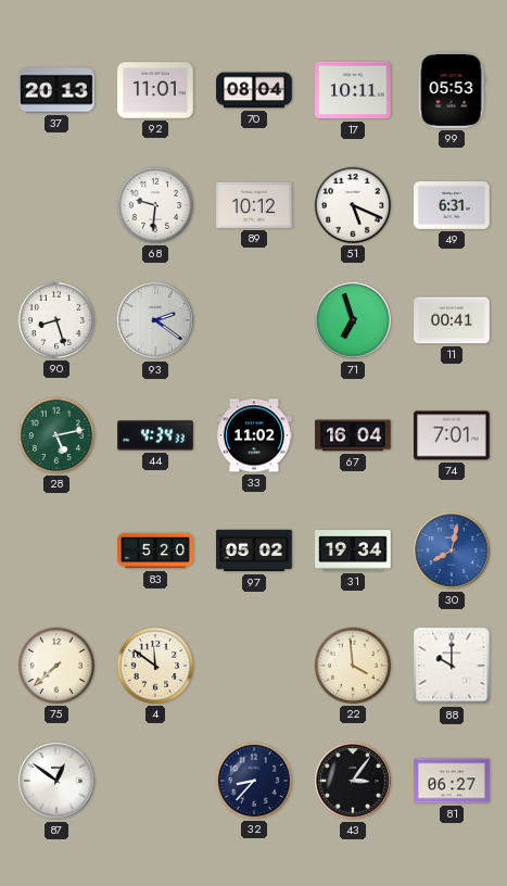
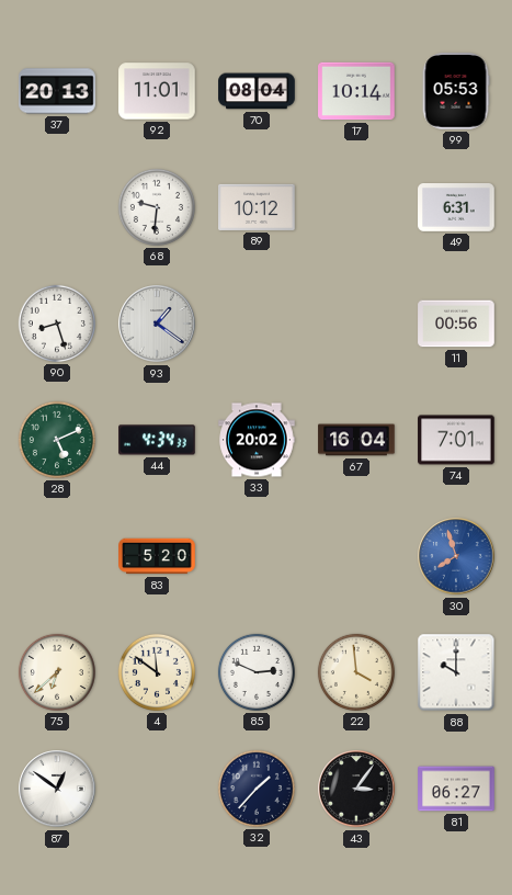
17: 10:11 -> 10:14 (356, 91)
51: 5:19 -> none (353, 205)
93: 2:21 -> 1:21 (157, 324)
71: 6:57 -> none (353, 320)
11: 00:41 -> 00:56 (456, 324)
28: 5:13 -> 5:11 (57, 440)
33: 11:02 -> 20:02 (257, 440)
97: 05:02 -> none (254, 550)
31: 19:34 -> none (353, 550)
30: 8:02 -> 7:57 (456, 556)
75: 7:38 -> 6:38 (57, 672)
85: none -> 2:49 (257, 672)
32: 8:37 -> 1:37 (257, 789)
